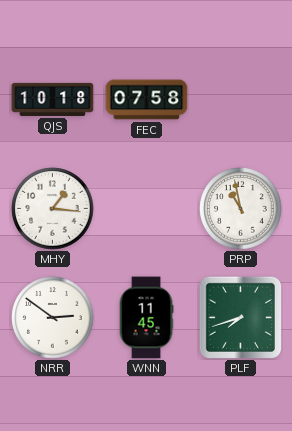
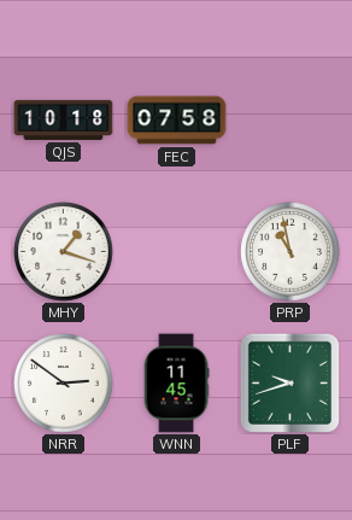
MHY: 1:16 -> 1:18 (64, 252)
PLF: 7:42 -> 9:42 (289, 382)
